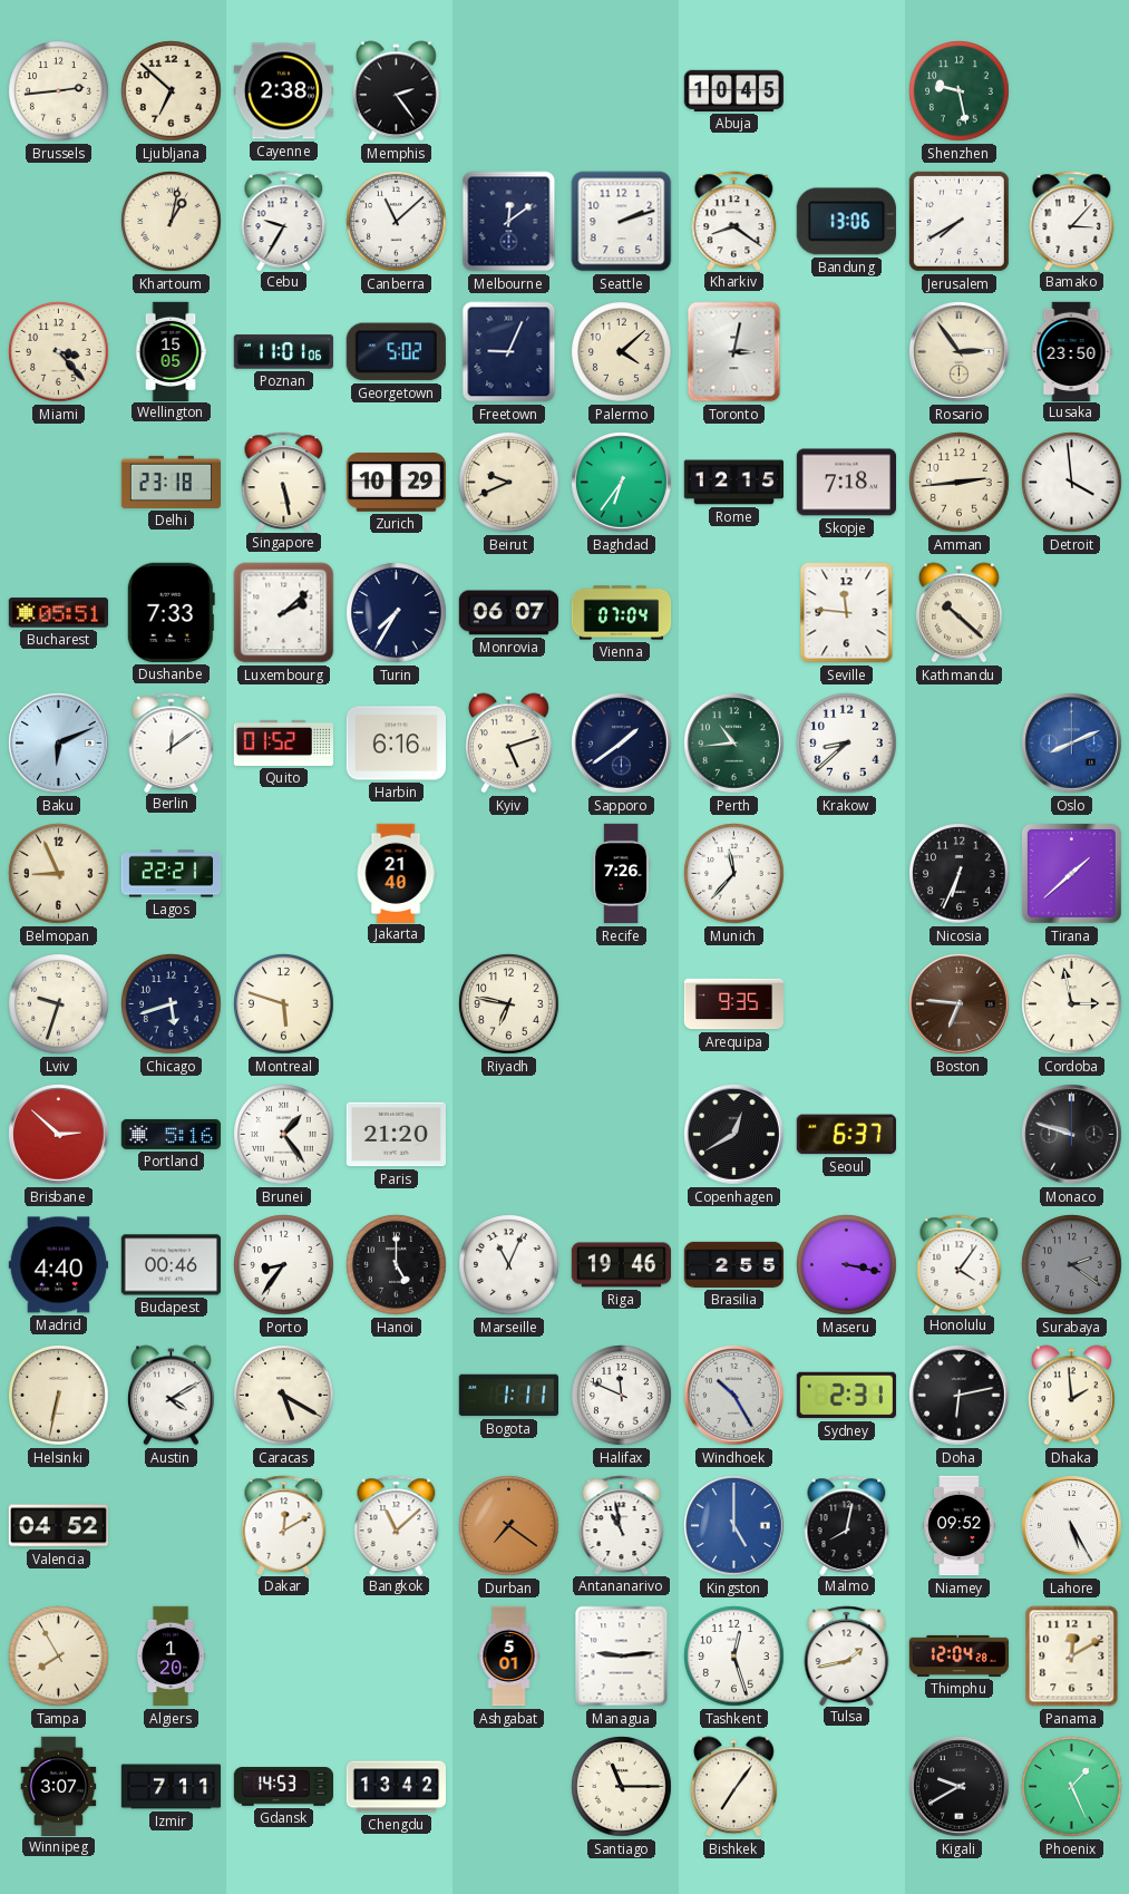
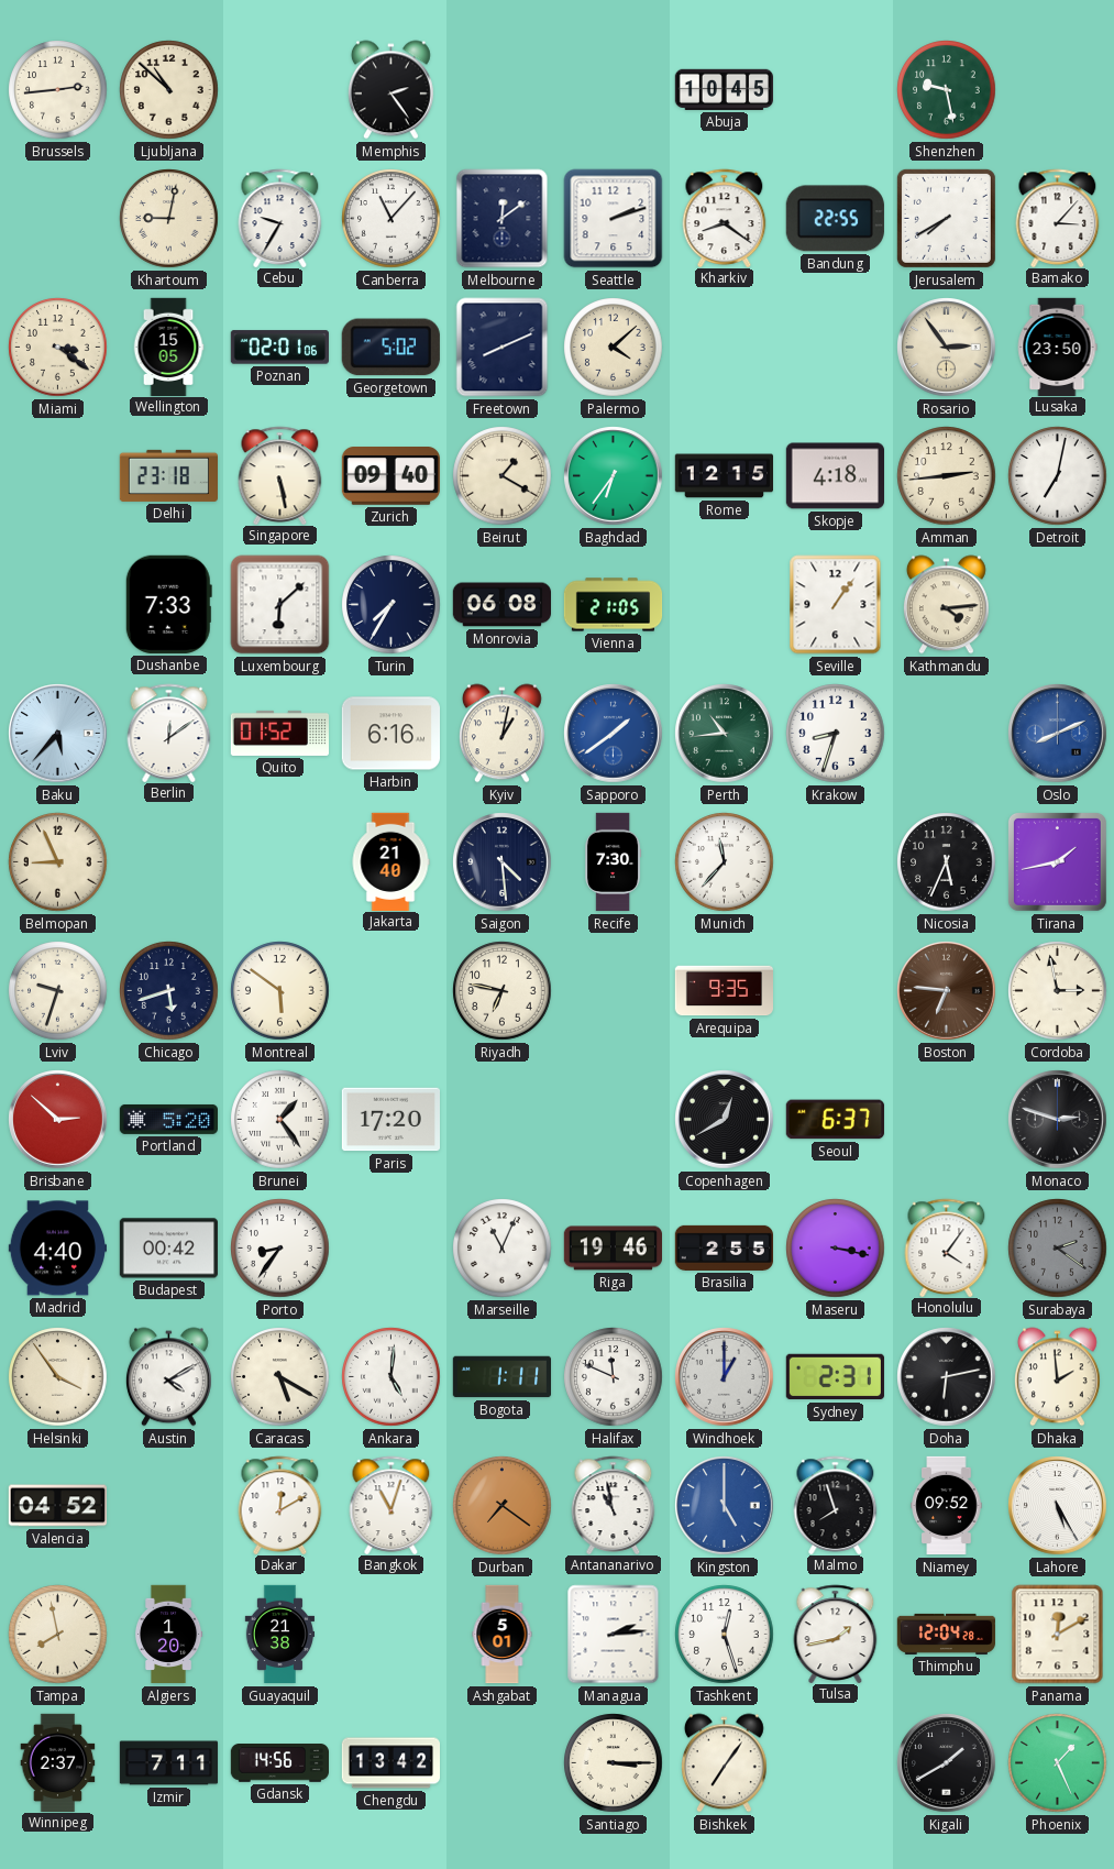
Ljubljana: 6:52 -> 10:52 (169, 90)
Cayenne: 2:38 -> none (283, 91)
Khartoum: 1:02 -> 9:02 (169, 219)
Canberra: 11:08 -> 11:07 (391, 219)
Bandung: 13:06 -> 22:55 (835, 219)
Miami: 3:23 -> 3:21 (58, 348)
Poznan: 11:01 -> 02:01 (279, 348)
Freetown: 9:04 -> 8:11 (503, 348)
Toronto: 3:02 -> none (734, 352)
Zurich: 10:29 -> 09:40 (390, 476)
Beirut: 9:41 -> 1:20 (503, 476)
Skopje: 7:18 -> 4:18 (835, 476)
Detroit: 3:59 -> 7:02 (1058, 476)
Bucharest: 05:51 -> none (58, 613)
Luxembourg: 2:08 -> 6:08 (280, 605)
Monrovia: 06:07 -> 06:08 (501, 605)
Vienna: 07:04 -> 21:05 (614, 605)
Seville: 11:46 -> 1:06 (836, 605)
Kathmandu: 10:22 -> 4:14 (946, 605)
Baku: 6:11 -> 5:37 (58, 734)
Kyiv: 5:12 -> 1:02 (501, 734)
Sapporo dial: navy -> blue (614, 734)
Krakow: 8:38 -> 8:33 (836, 734)
Lagos: 22:21 -> none (172, 874)
Saigon: none -> 4:29 (503, 862)
Recife: 7:26 -> 7:30 (614, 862)
Nicosia: 6:34 -> 5:34 (947, 862)
Tirana: 1:38 -> 1:43 (1057, 861)
Montreal: 5:48 -> 5:51 (280, 991)
Portland: 5:16 -> 5:20 (168, 1119)
Paris: 21:20 -> 17:20 (390, 1120)
Monaco: 9:48 -> 2:48 (1058, 1120)
Budapest: 00:46 -> 00:42 (168, 1249)
Hanoi: 5:00 -> none (397, 1265)
Helsinki: 6:32 -> 3:54 (58, 1377)
Ankara: none -> 5:01 (391, 1377)
Windhoek: 10:25 -> 1:00 (725, 1377)
Bangkok: 11:08 -> 11:03 (391, 1505)
Malmo: 8:02 -> 7:57 (836, 1505)
Tampa: 7:55 -> 7:58 (58, 1635)
Guayaquil: none -> 21:38 (279, 1635)
Managua: 9:14 -> 2:14 (614, 1635)
Winnipeg: 3:07 -> 2:37 (58, 1762)
Gdansk: 14:53 -> 14:56 (279, 1763)
Santiago: 11:15 -> 3:15 (614, 1763)
Kigali: 9:40 -> 1:40 (947, 1763)
